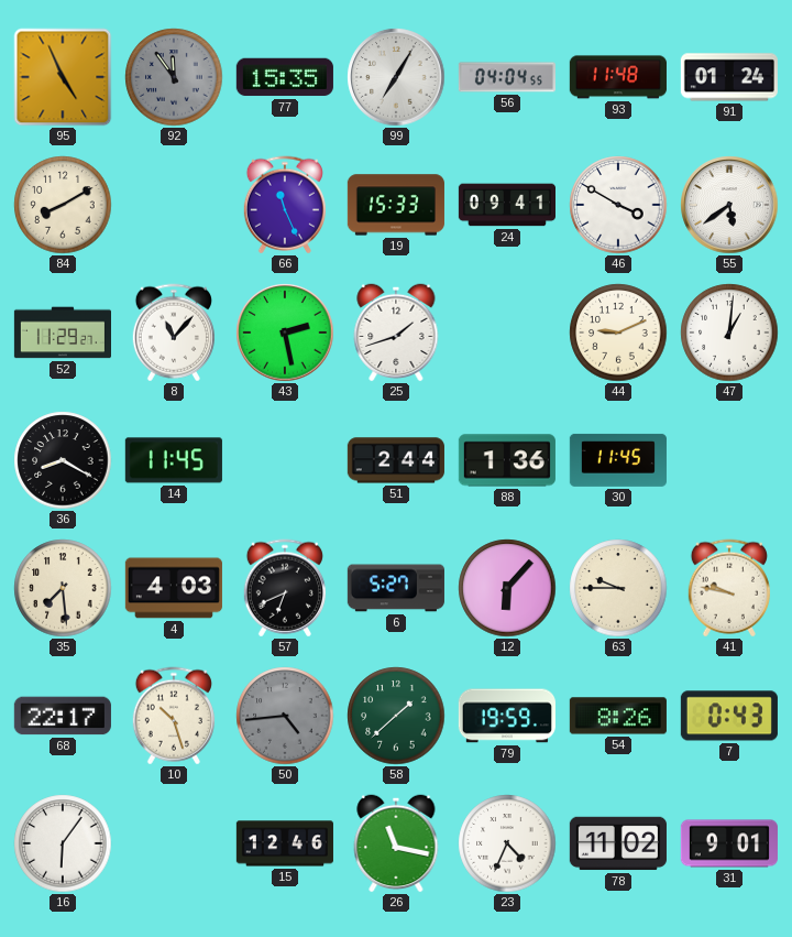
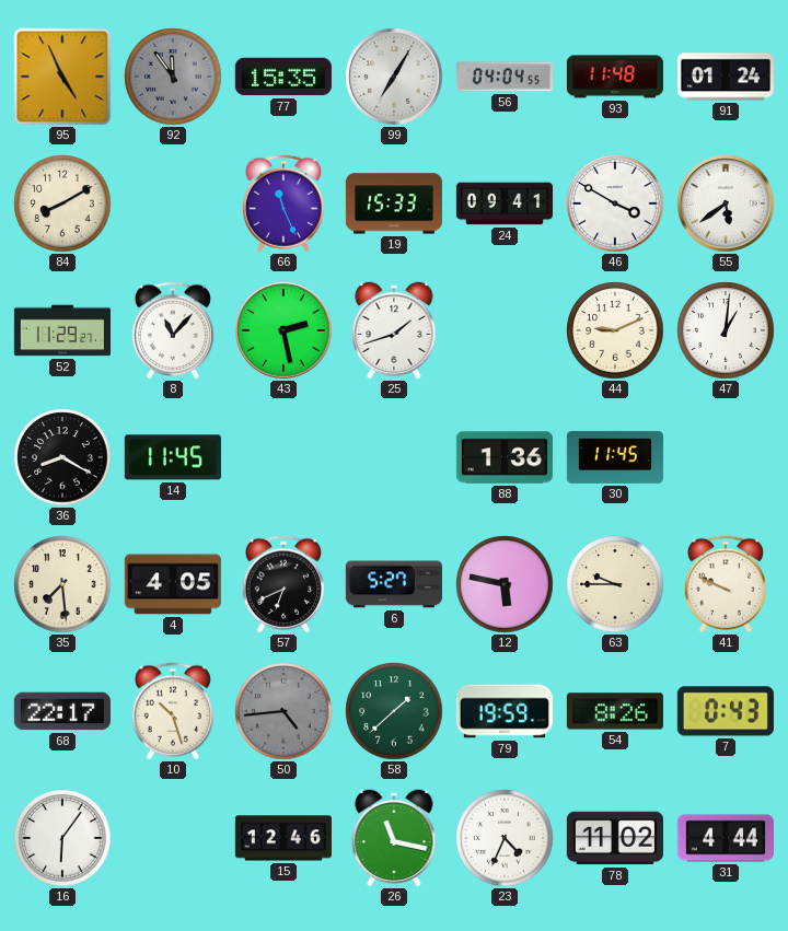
51: 2:44 -> none (396, 460)
4: 4:03 -> 4:05 (173, 584)
12: 6:07 -> 5:47 (505, 584)
41: 9:47 -> 9:49 (726, 584)
31: 9:01 -> 4:44 (726, 838)
